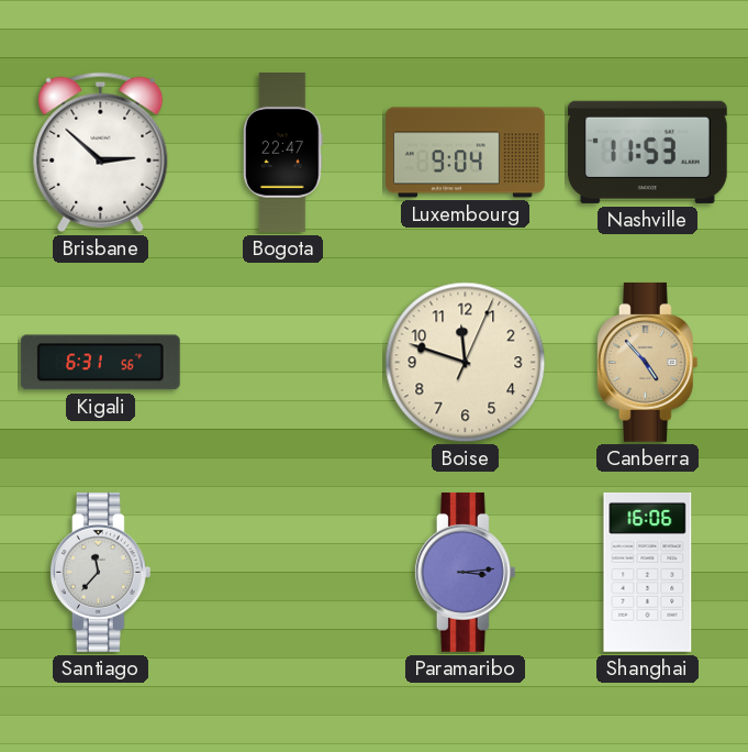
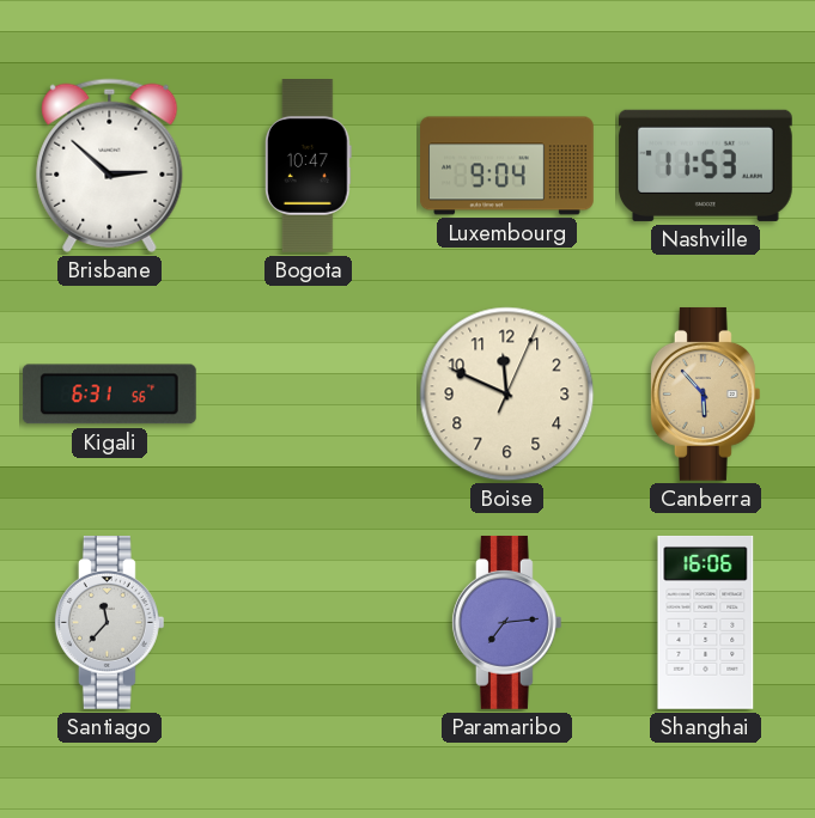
Bogota: 22:47 -> 10:47 (309, 166)
Boise: 11:48 -> 11:49 (507, 395)
Canberra: 4:53 -> 5:53 (705, 393)
Paramaribo: 3:14 -> 7:14 (506, 622)
